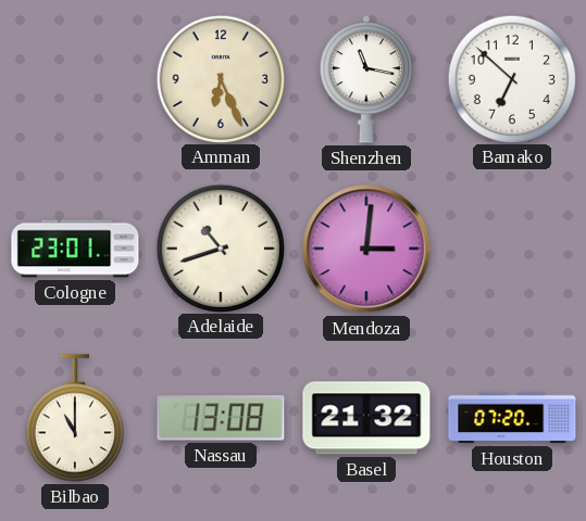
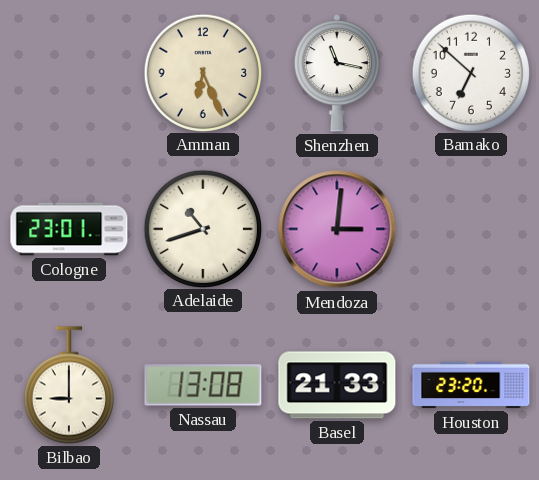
Bilbao: 11:00 -> 9:00 (69, 385)
Basel: 21:32 -> 21:33 (337, 385)
Houston: 07:20 -> 23:20 (471, 385)
